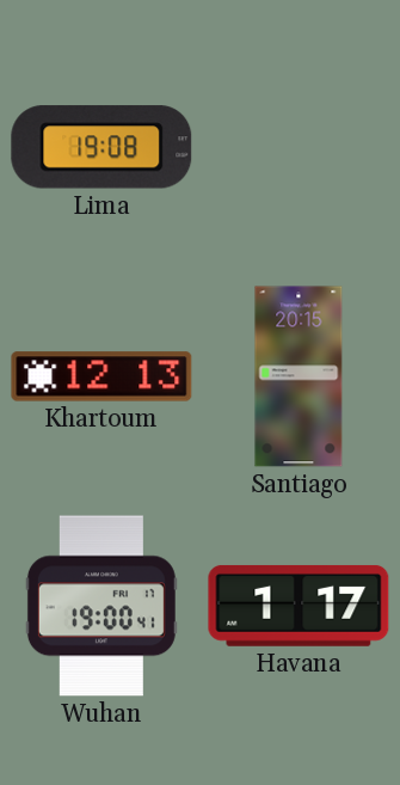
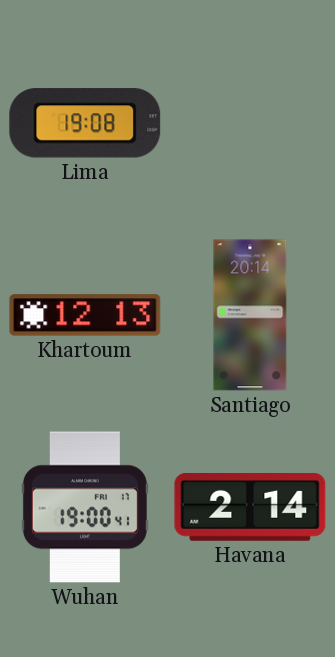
Santiago: 20:15 -> 20:14 (250, 315)
Havana: 1:17 -> 2:14 (250, 507)
